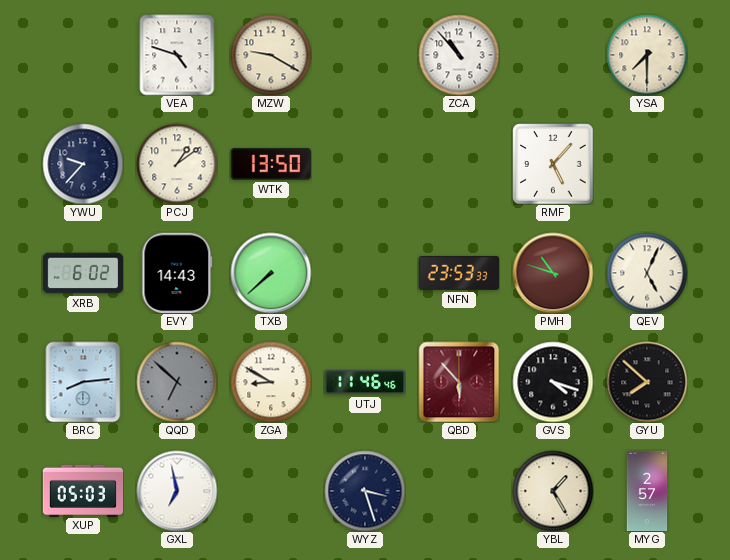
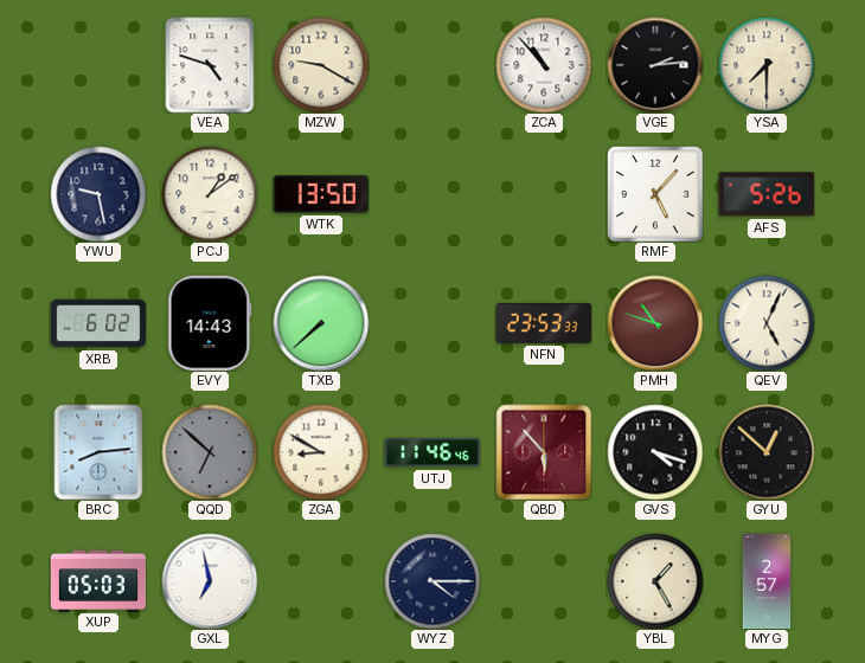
VGE: none -> 2:14 (655, 65)
YWU: 9:37 -> 9:28 (98, 194)
AFS: none -> 5:26 (767, 194)
GYU: 7:52 -> 12:52 (767, 452)
WYZ: 3:27 -> 4:15 (432, 581)
